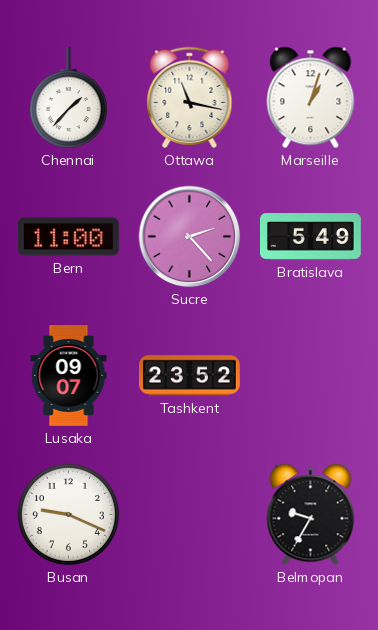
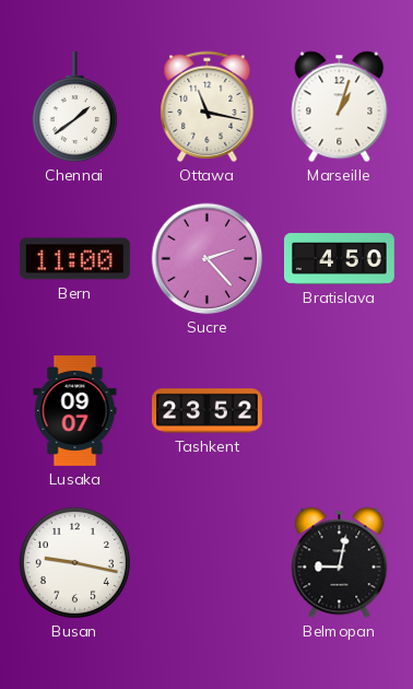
Chennai: 1:37 -> 1:39 (74, 108)
Bratislava: 5:49 -> 4:50 (340, 259)
Busan: 9:19 -> 9:17 (74, 562)
Belmopan: 9:35 -> 9:02 (340, 563)
